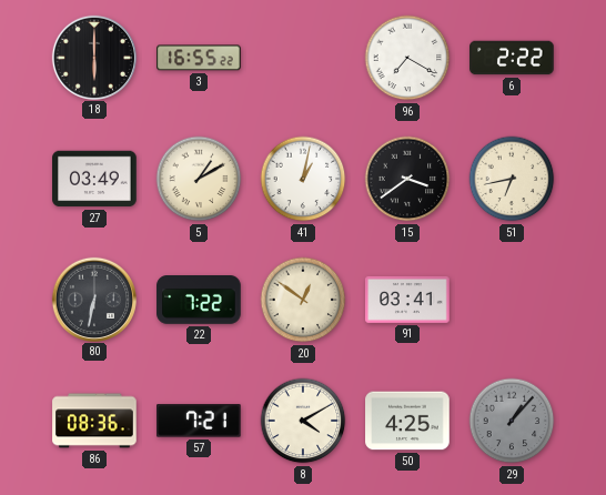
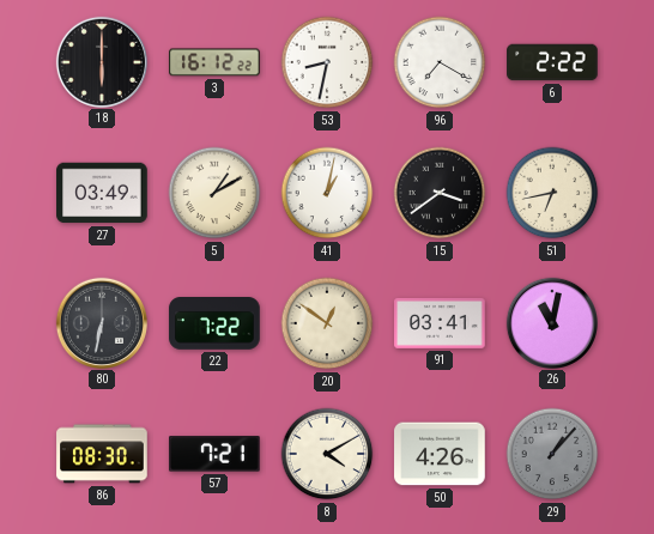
3: 16:55 -> 16:12 (214, 62)
53: none -> 8:32 (327, 62)
26: none -> 11:02 (551, 322)
86: 08:36 -> 08:30 (102, 454)
50: 4:25 -> 4:26 (440, 454)
